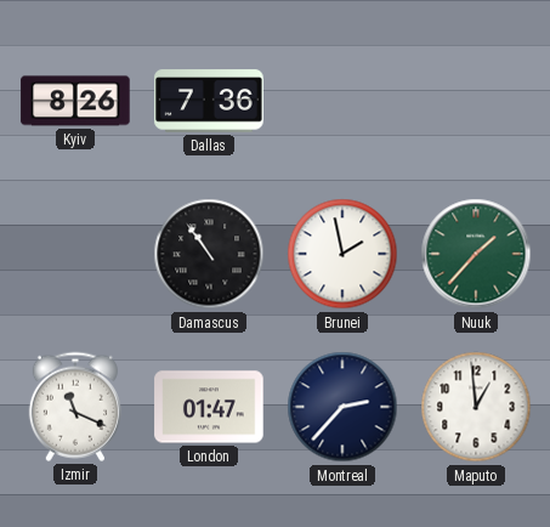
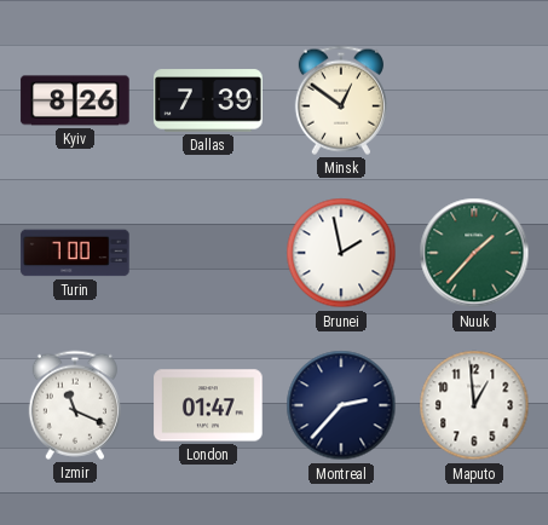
Dallas: 7:36 -> 7:39 (208, 100)
Minsk: none -> 12:51 (341, 100)
Turin: none -> 7:00 (75, 253)
Damascus: 10:54 -> none (209, 254)
